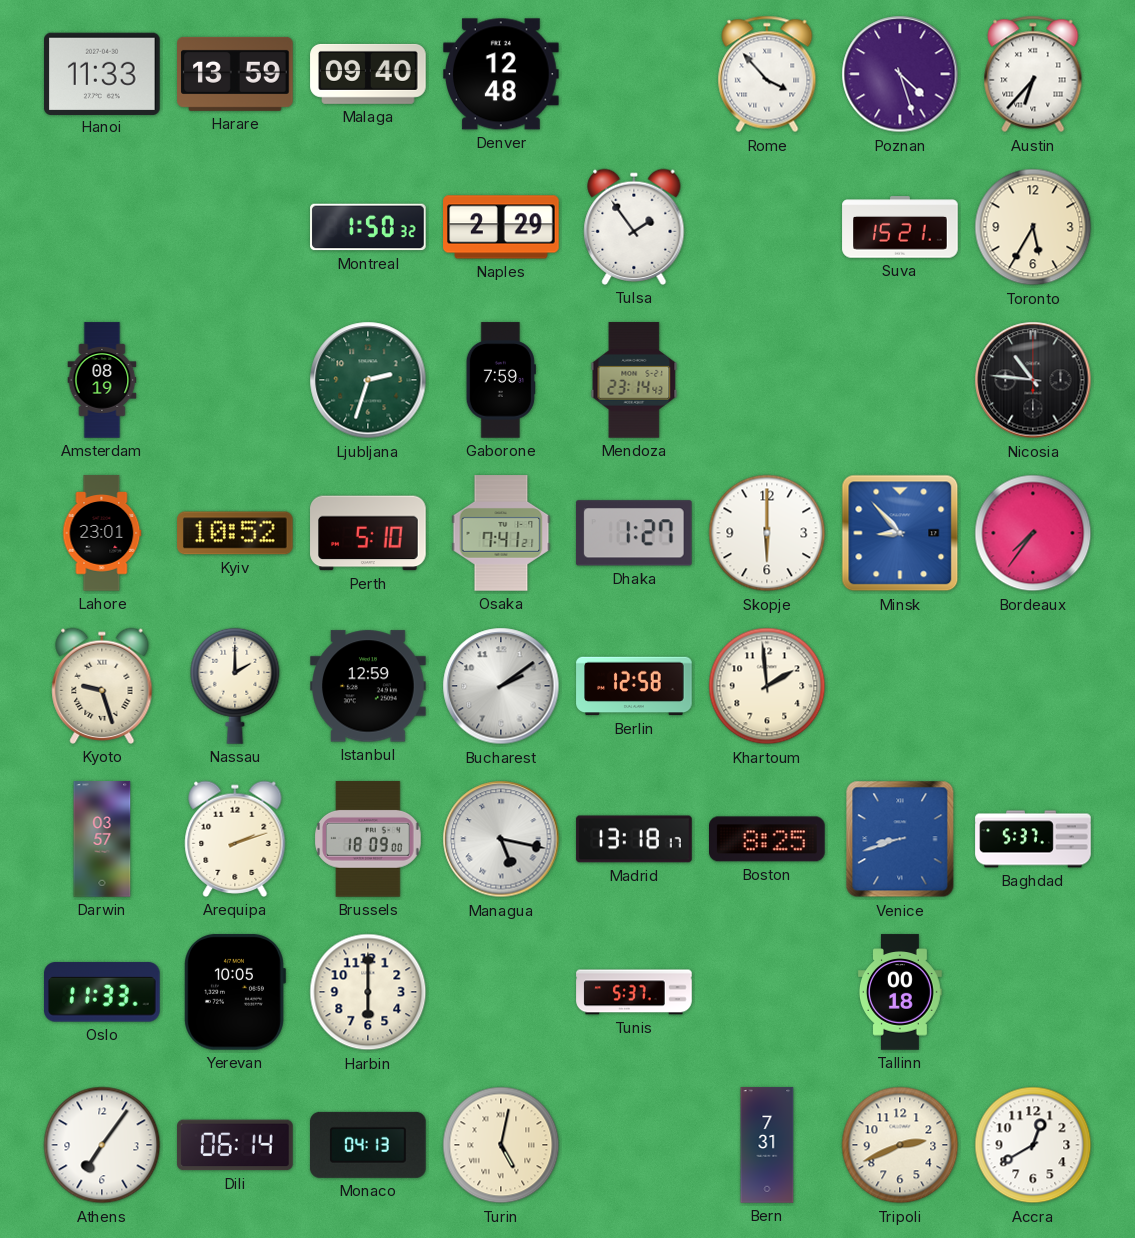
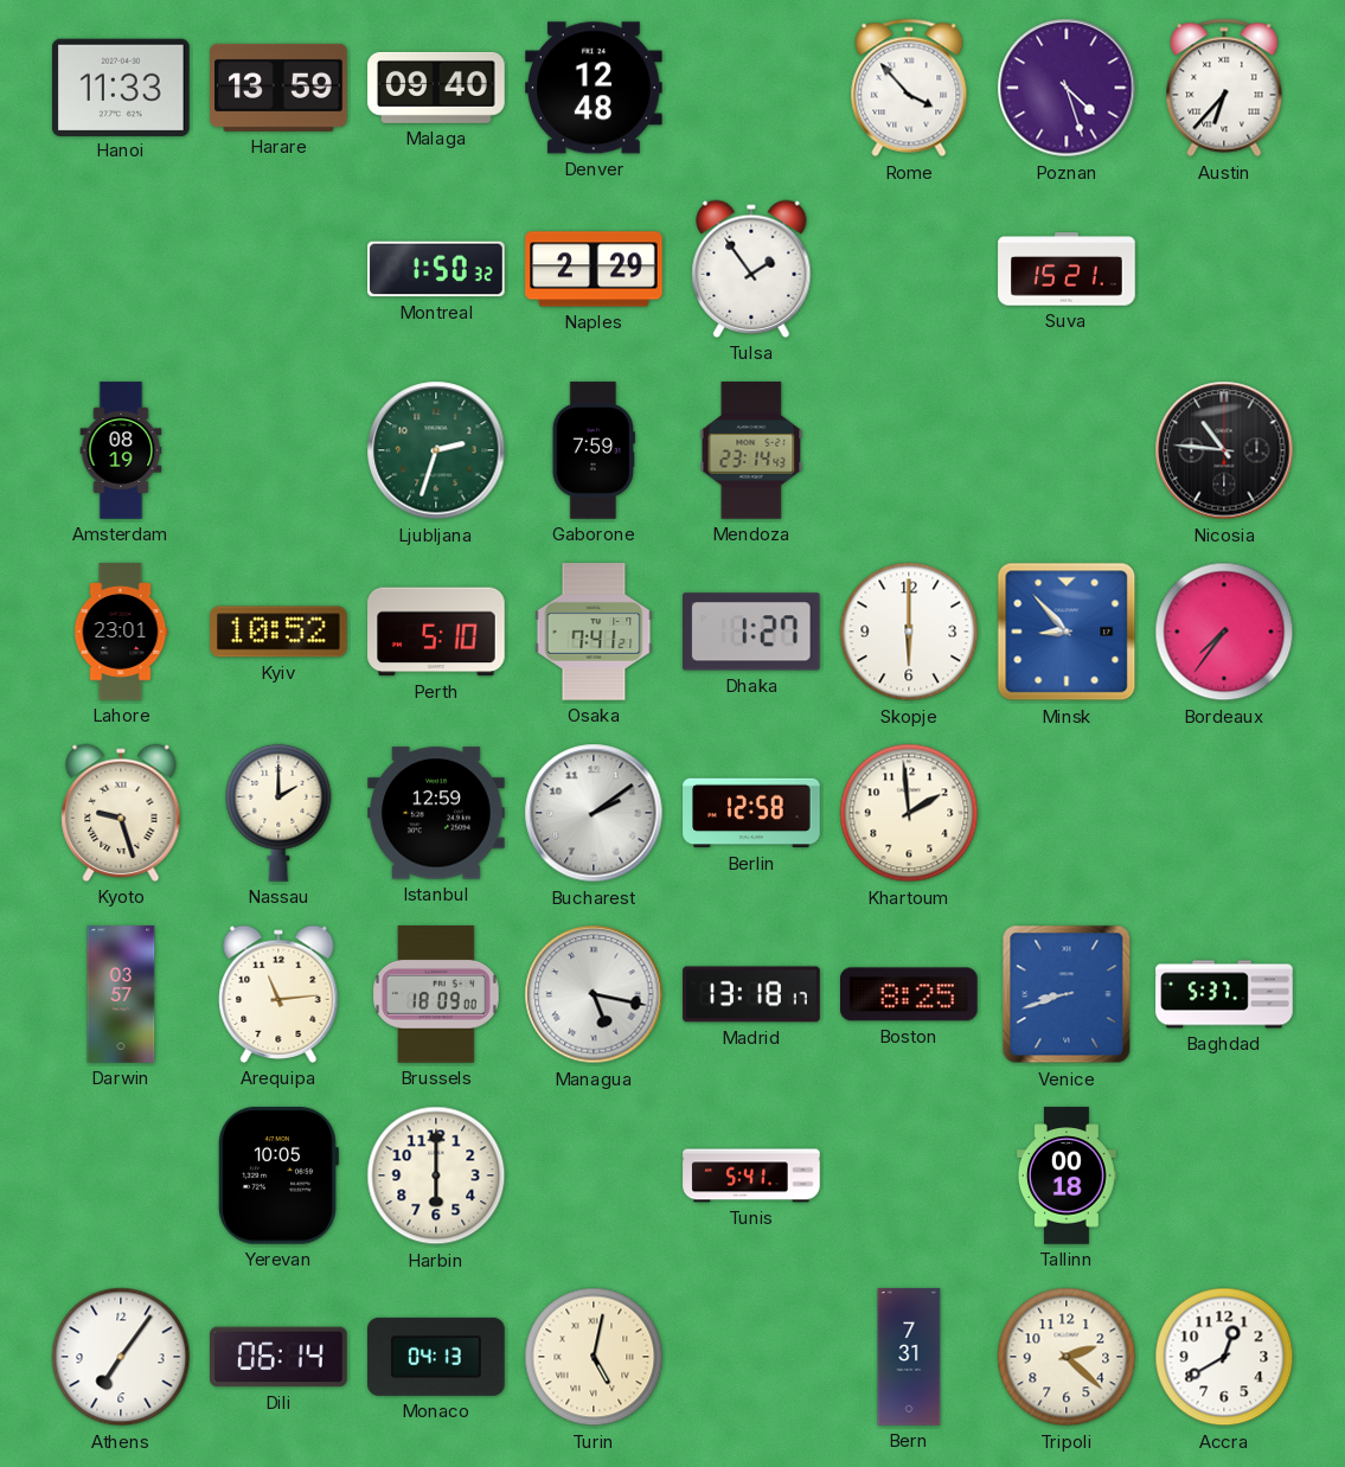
Toronto: 5:35 -> none (1033, 227)
Arequipa: 2:12 -> 11:14 (278, 994)
Oslo: 11:33 -> none (103, 992)
Tunis: 5:37 -> 5:41 (751, 1175)
Tripoli: 2:41 -> 2:22 (1067, 1357)
